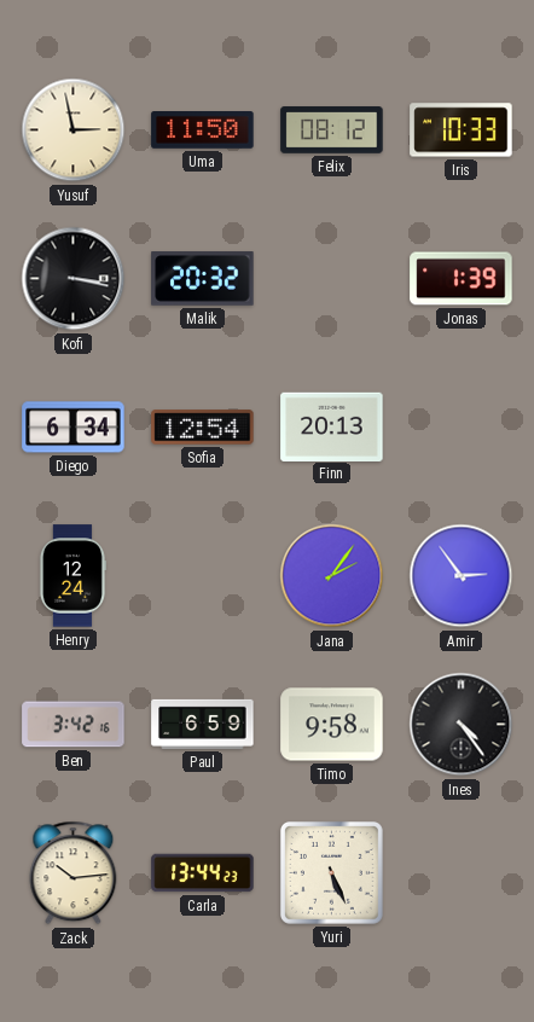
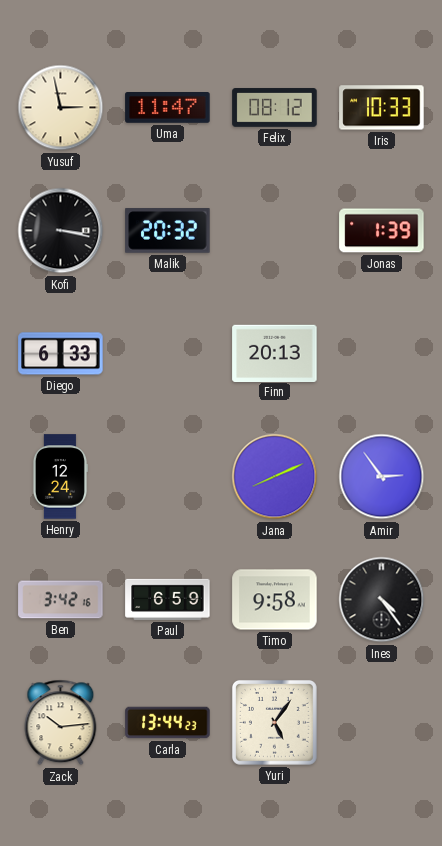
Uma: 11:50 -> 11:47 (168, 108)
Diego: 6:34 -> 6:33 (61, 354)
Sofia: 12:54 -> none (203, 428)
Jana: 2:06 -> 8:11 (275, 477)
Yuri: 5:26 -> 5:06 (274, 722)
